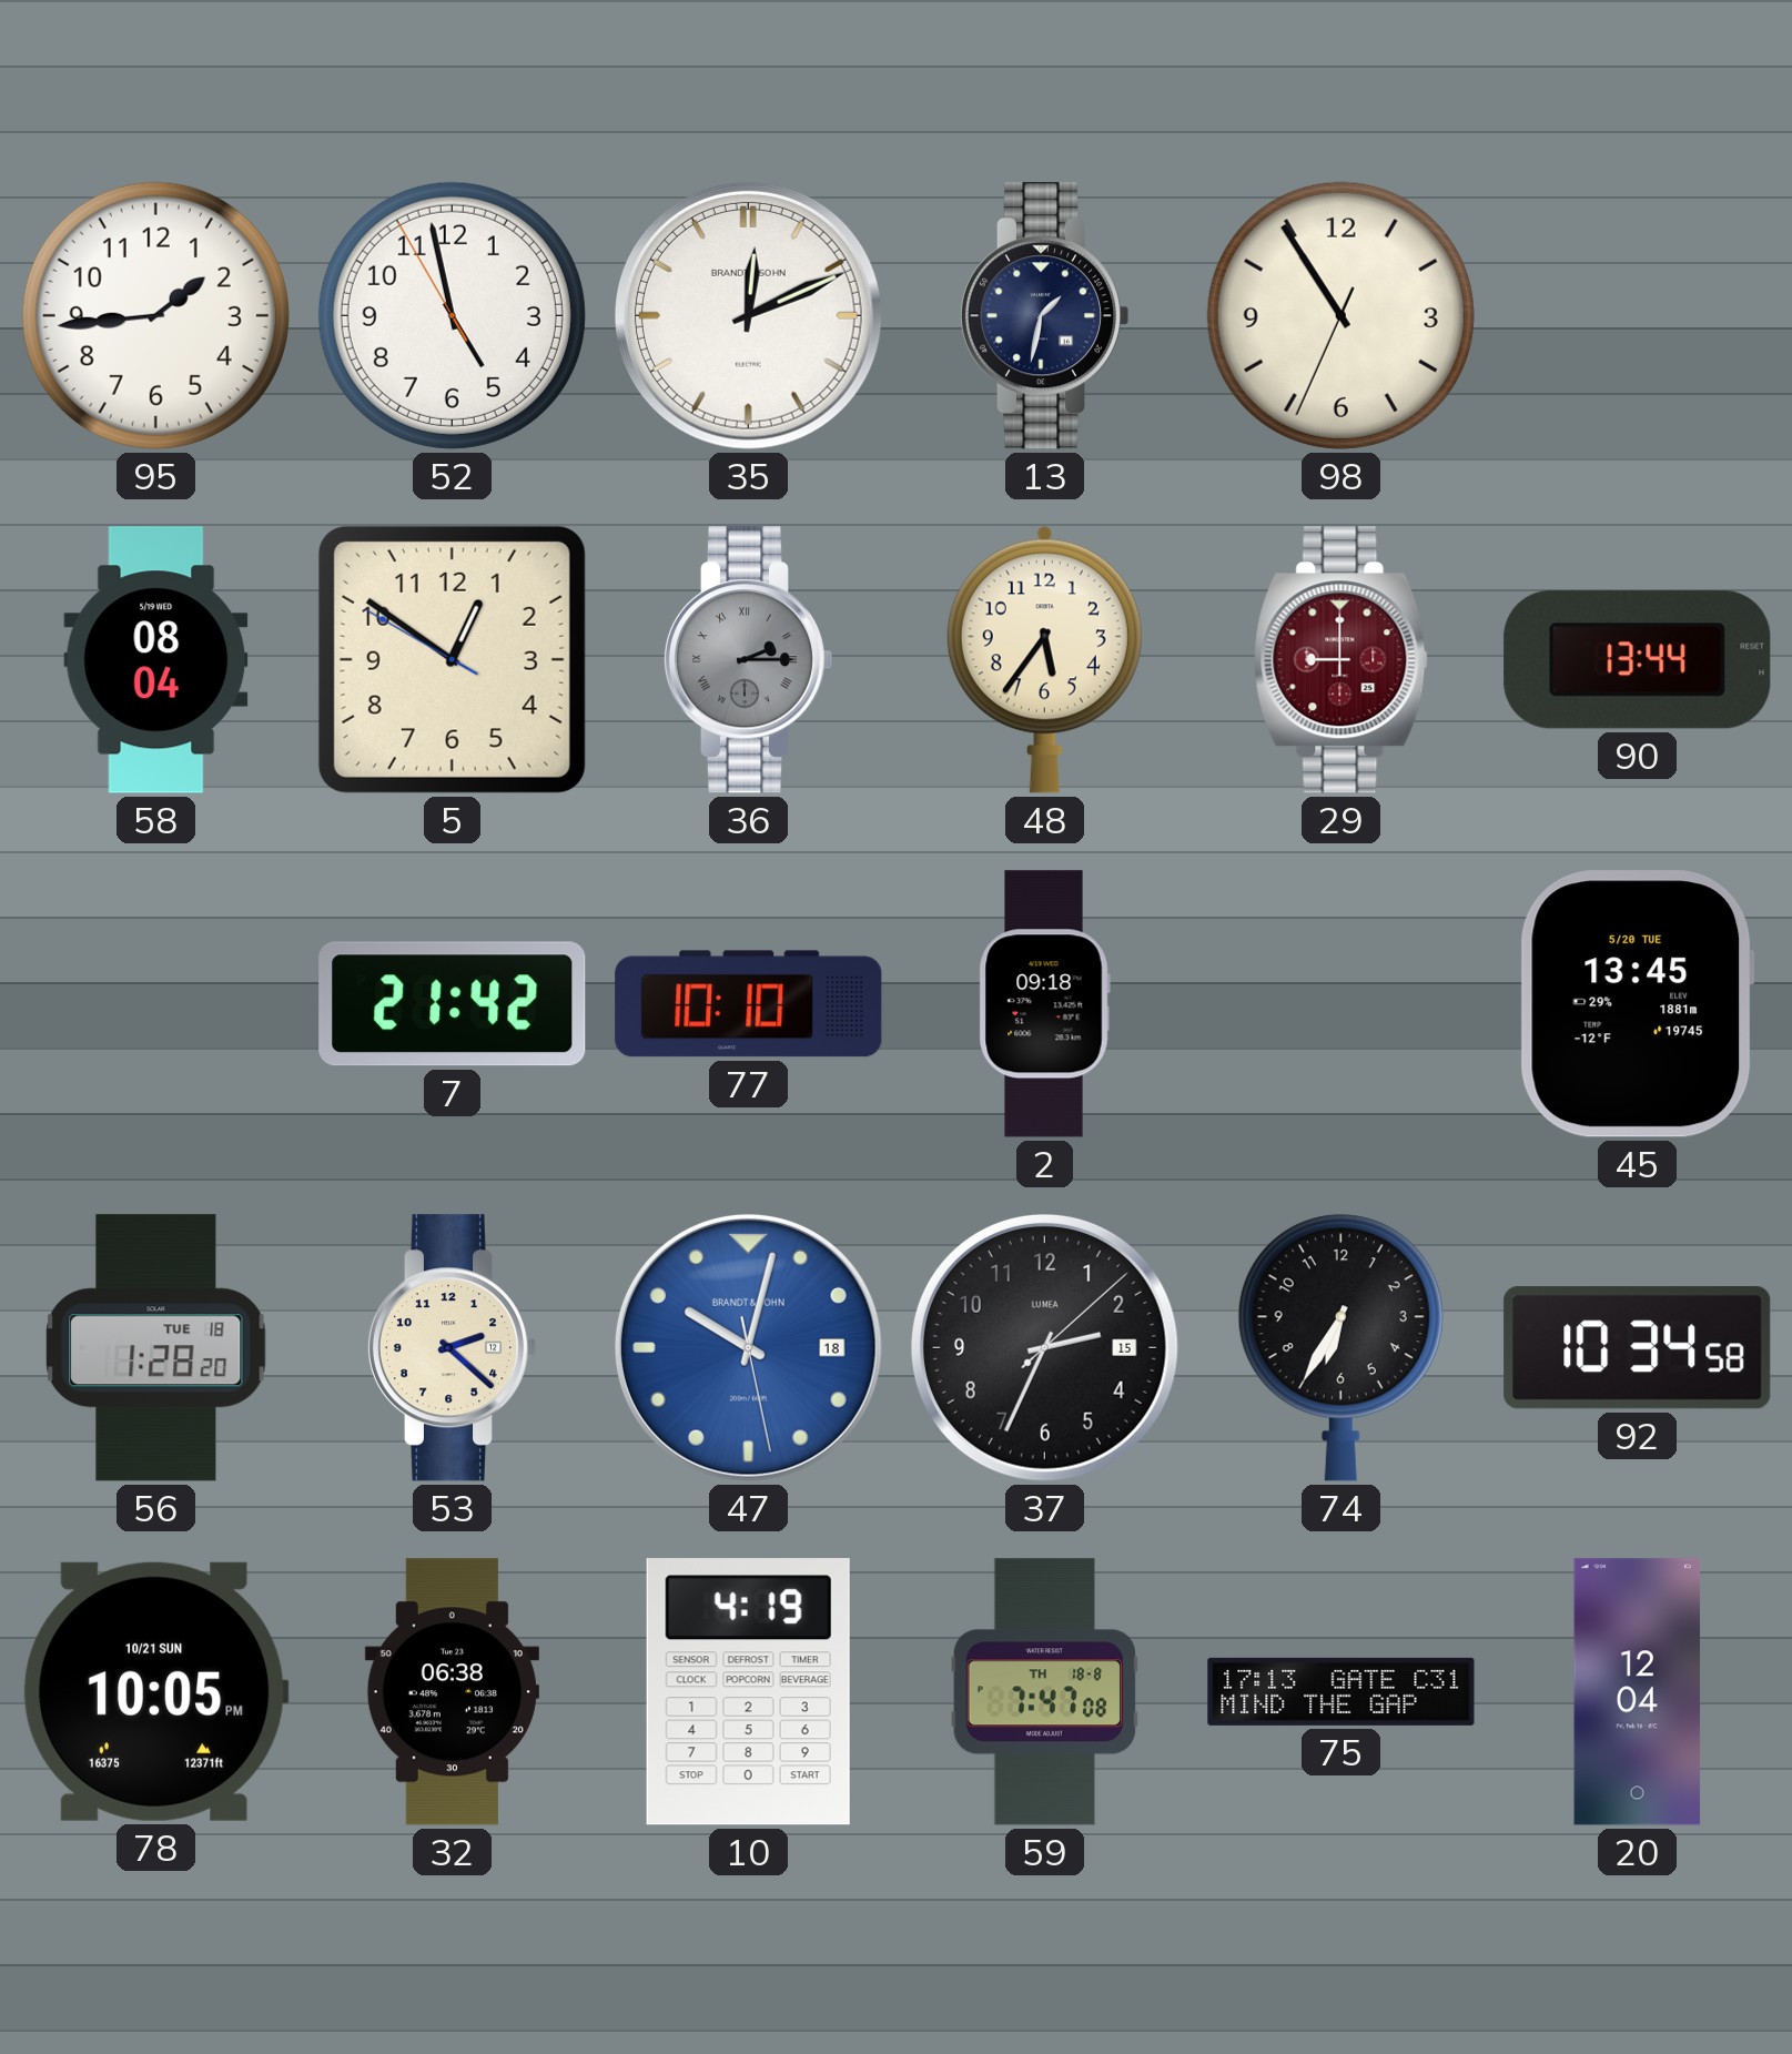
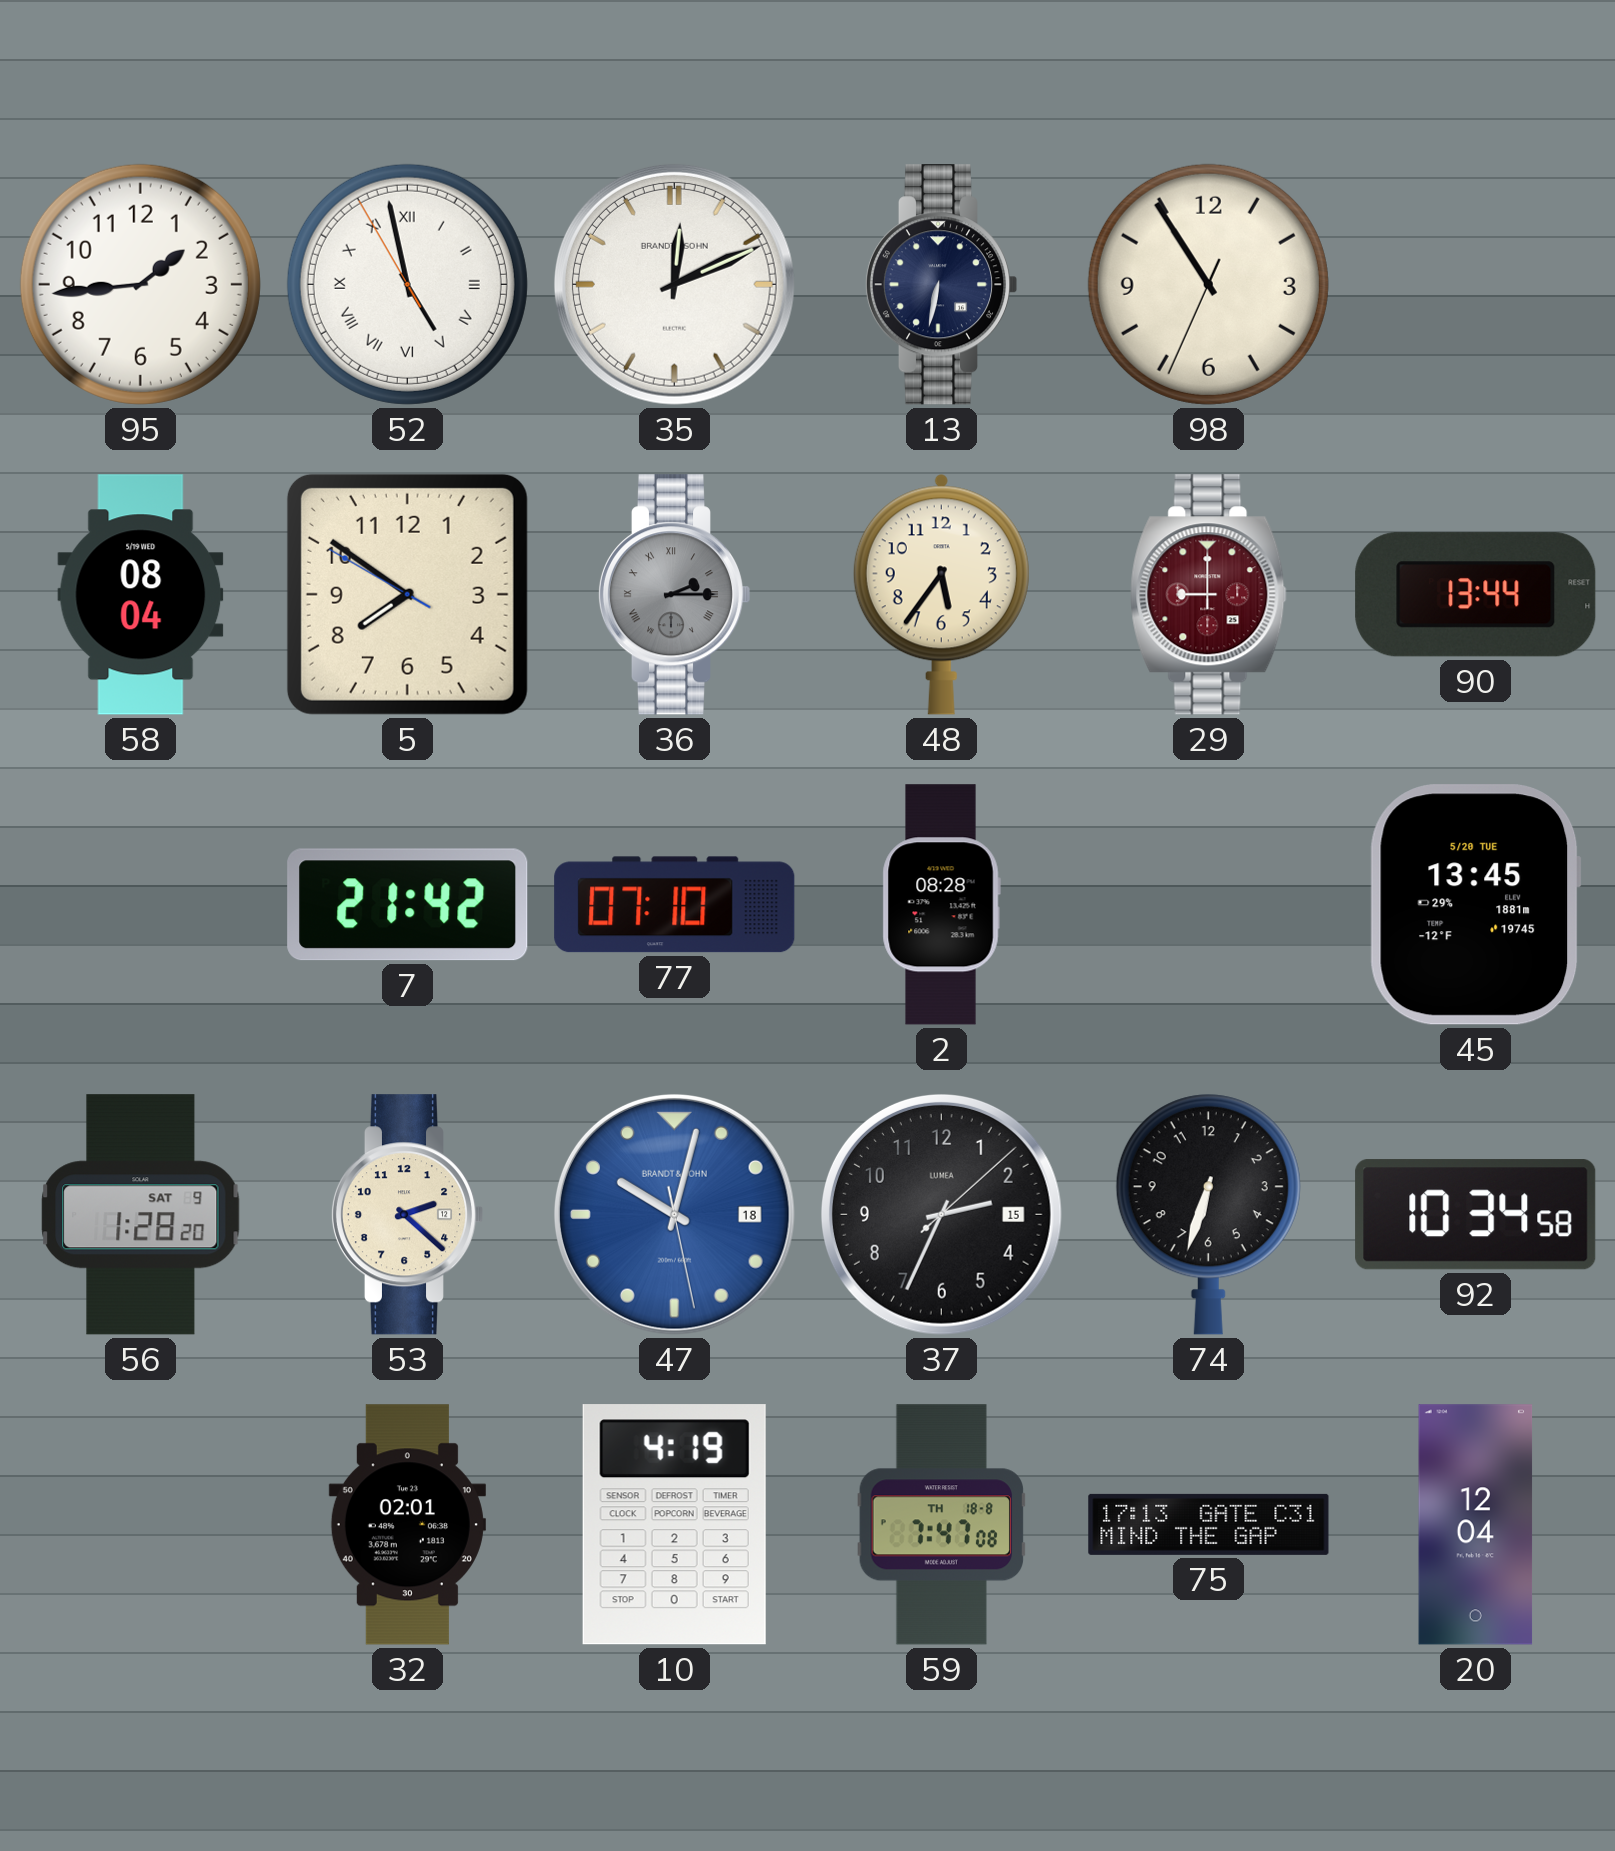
52 numerals: Arabic -> Roman (407, 284)
13: 1:32 -> 6:32 (941, 285)
5: 12:50 -> 7:50 (407, 594)
77: 10:10 -> 07:10 (675, 905)
2: 09:18 -> 08:28 (941, 905)
56 date: TUE 18 -> SAT 9 (141, 1215)
74: 6:35 -> 6:33 (1208, 1214)
78: 10:05 -> none (155, 1691)
32: 06:38 -> 02:01 (407, 1525)
